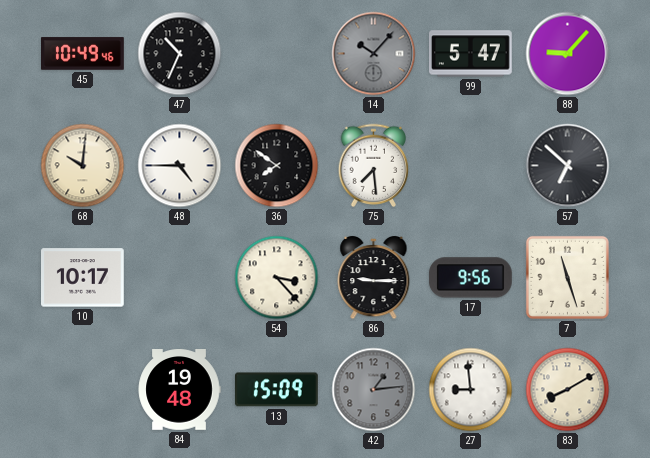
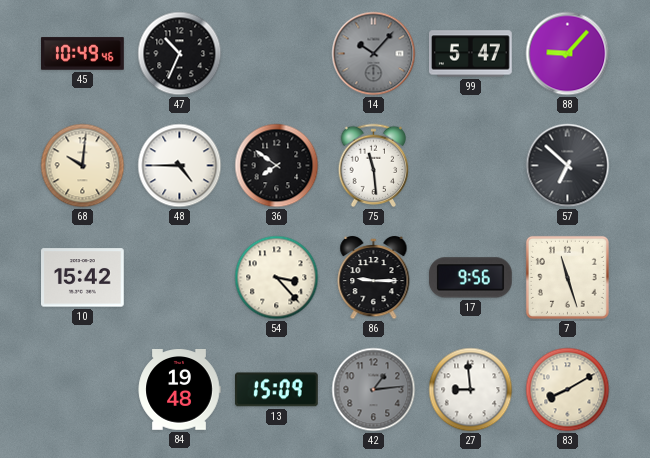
75: 7:29 -> 11:29 (374, 166)
10: 10:17 -> 15:42 (83, 278)
